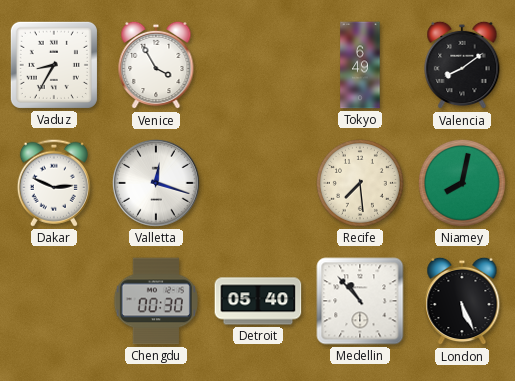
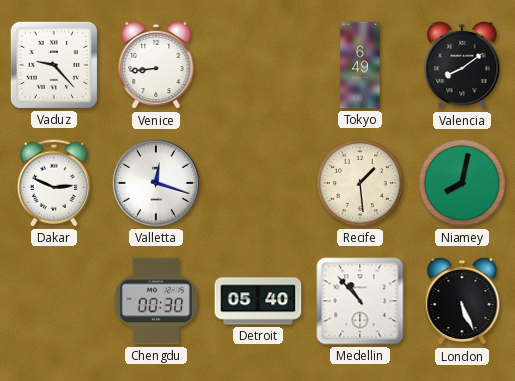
Vaduz: 8:35 -> 9:23 (54, 65)
Venice: 3:55 -> 8:44 (156, 65)
Recife: 7:29 -> 1:29 (360, 183)
